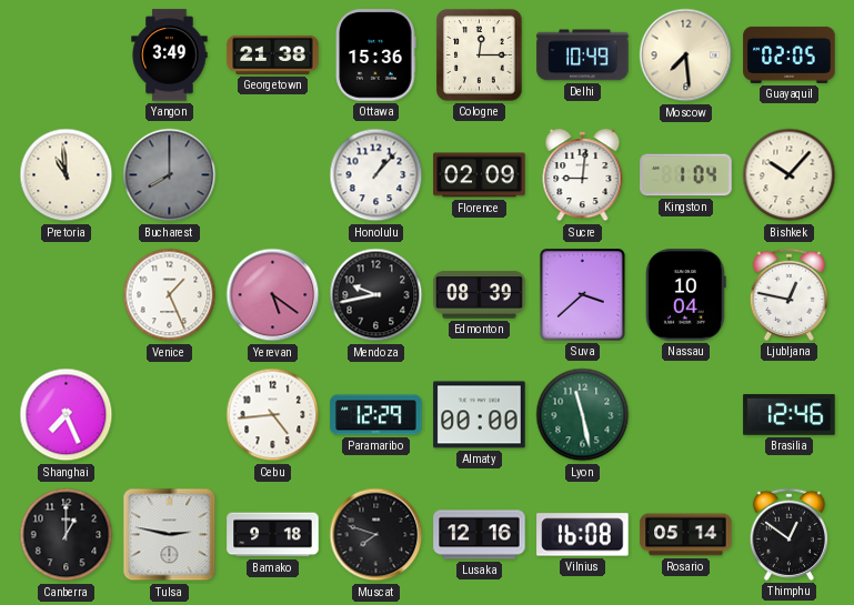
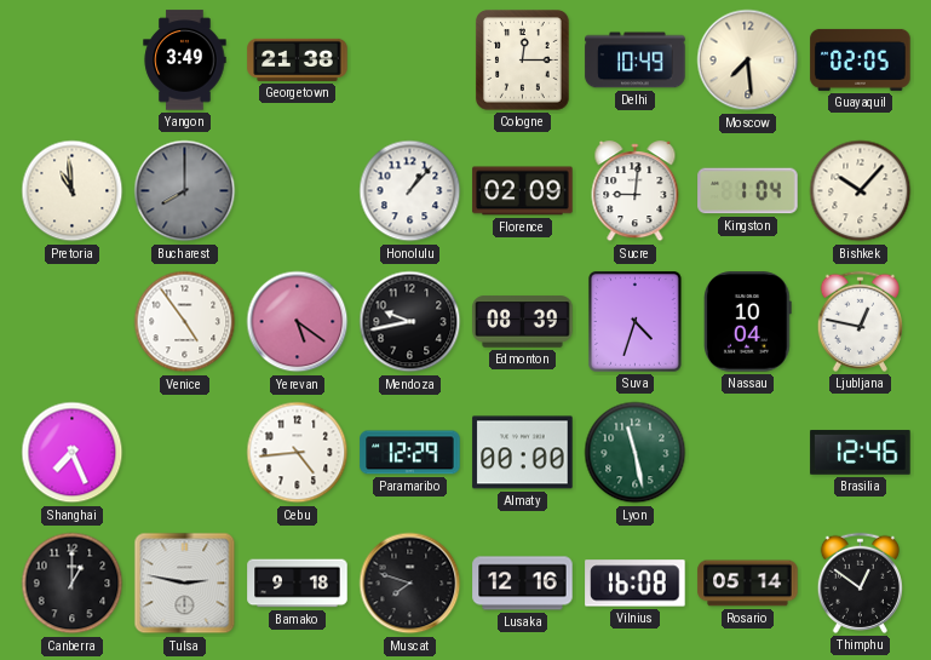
Ottawa: 15:36 -> none (376, 56)
Venice: 1:26 -> 4:54 (185, 322)
Suva: 3:38 -> 4:33 (636, 322)
